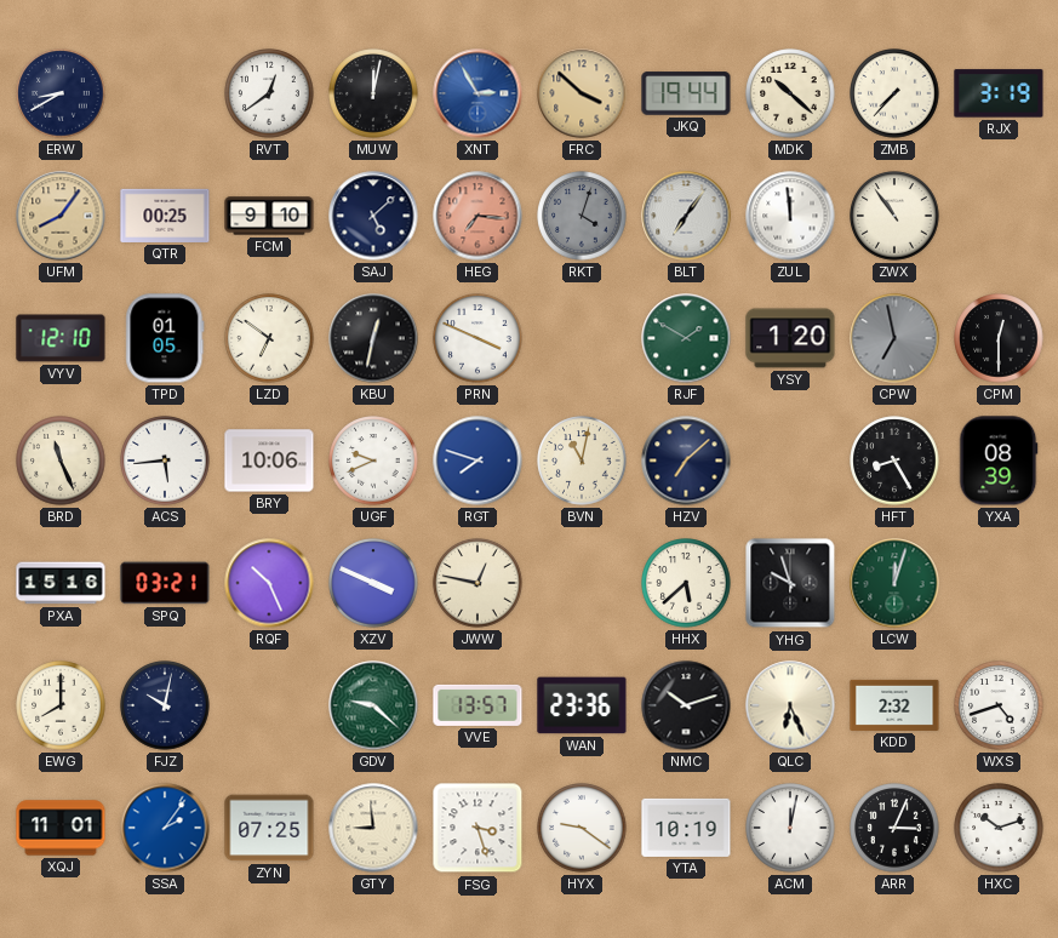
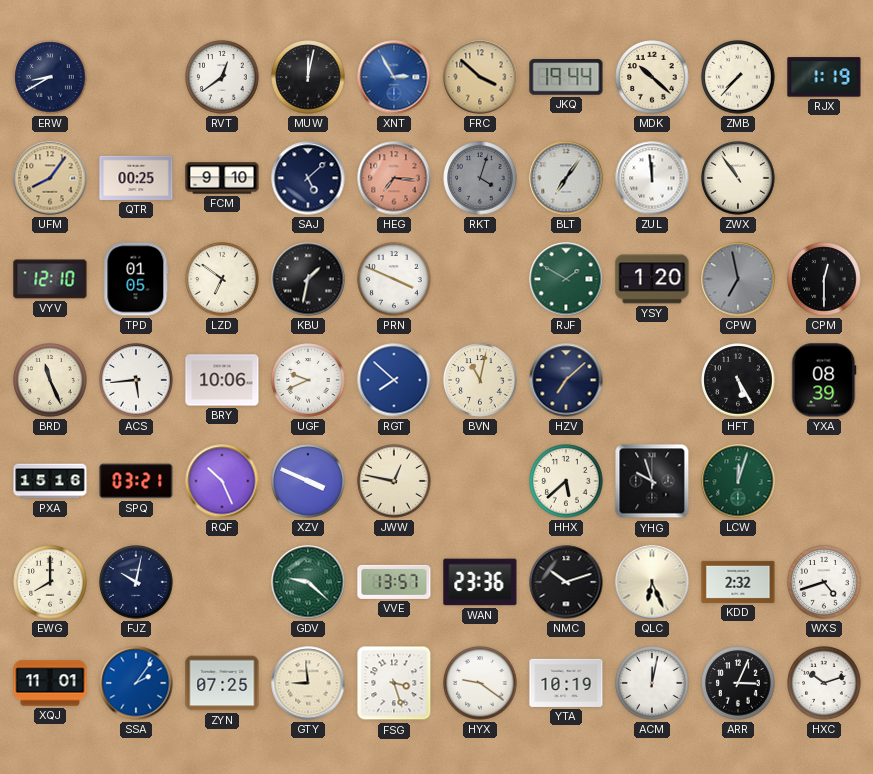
RJX: 3:19 -> 1:19 (824, 77)
KBU: 12:32 -> 1:32 (308, 279)
RGT: 7:48 -> 7:52 (394, 380)
HFT: 8:25 -> 5:25 (738, 380)
